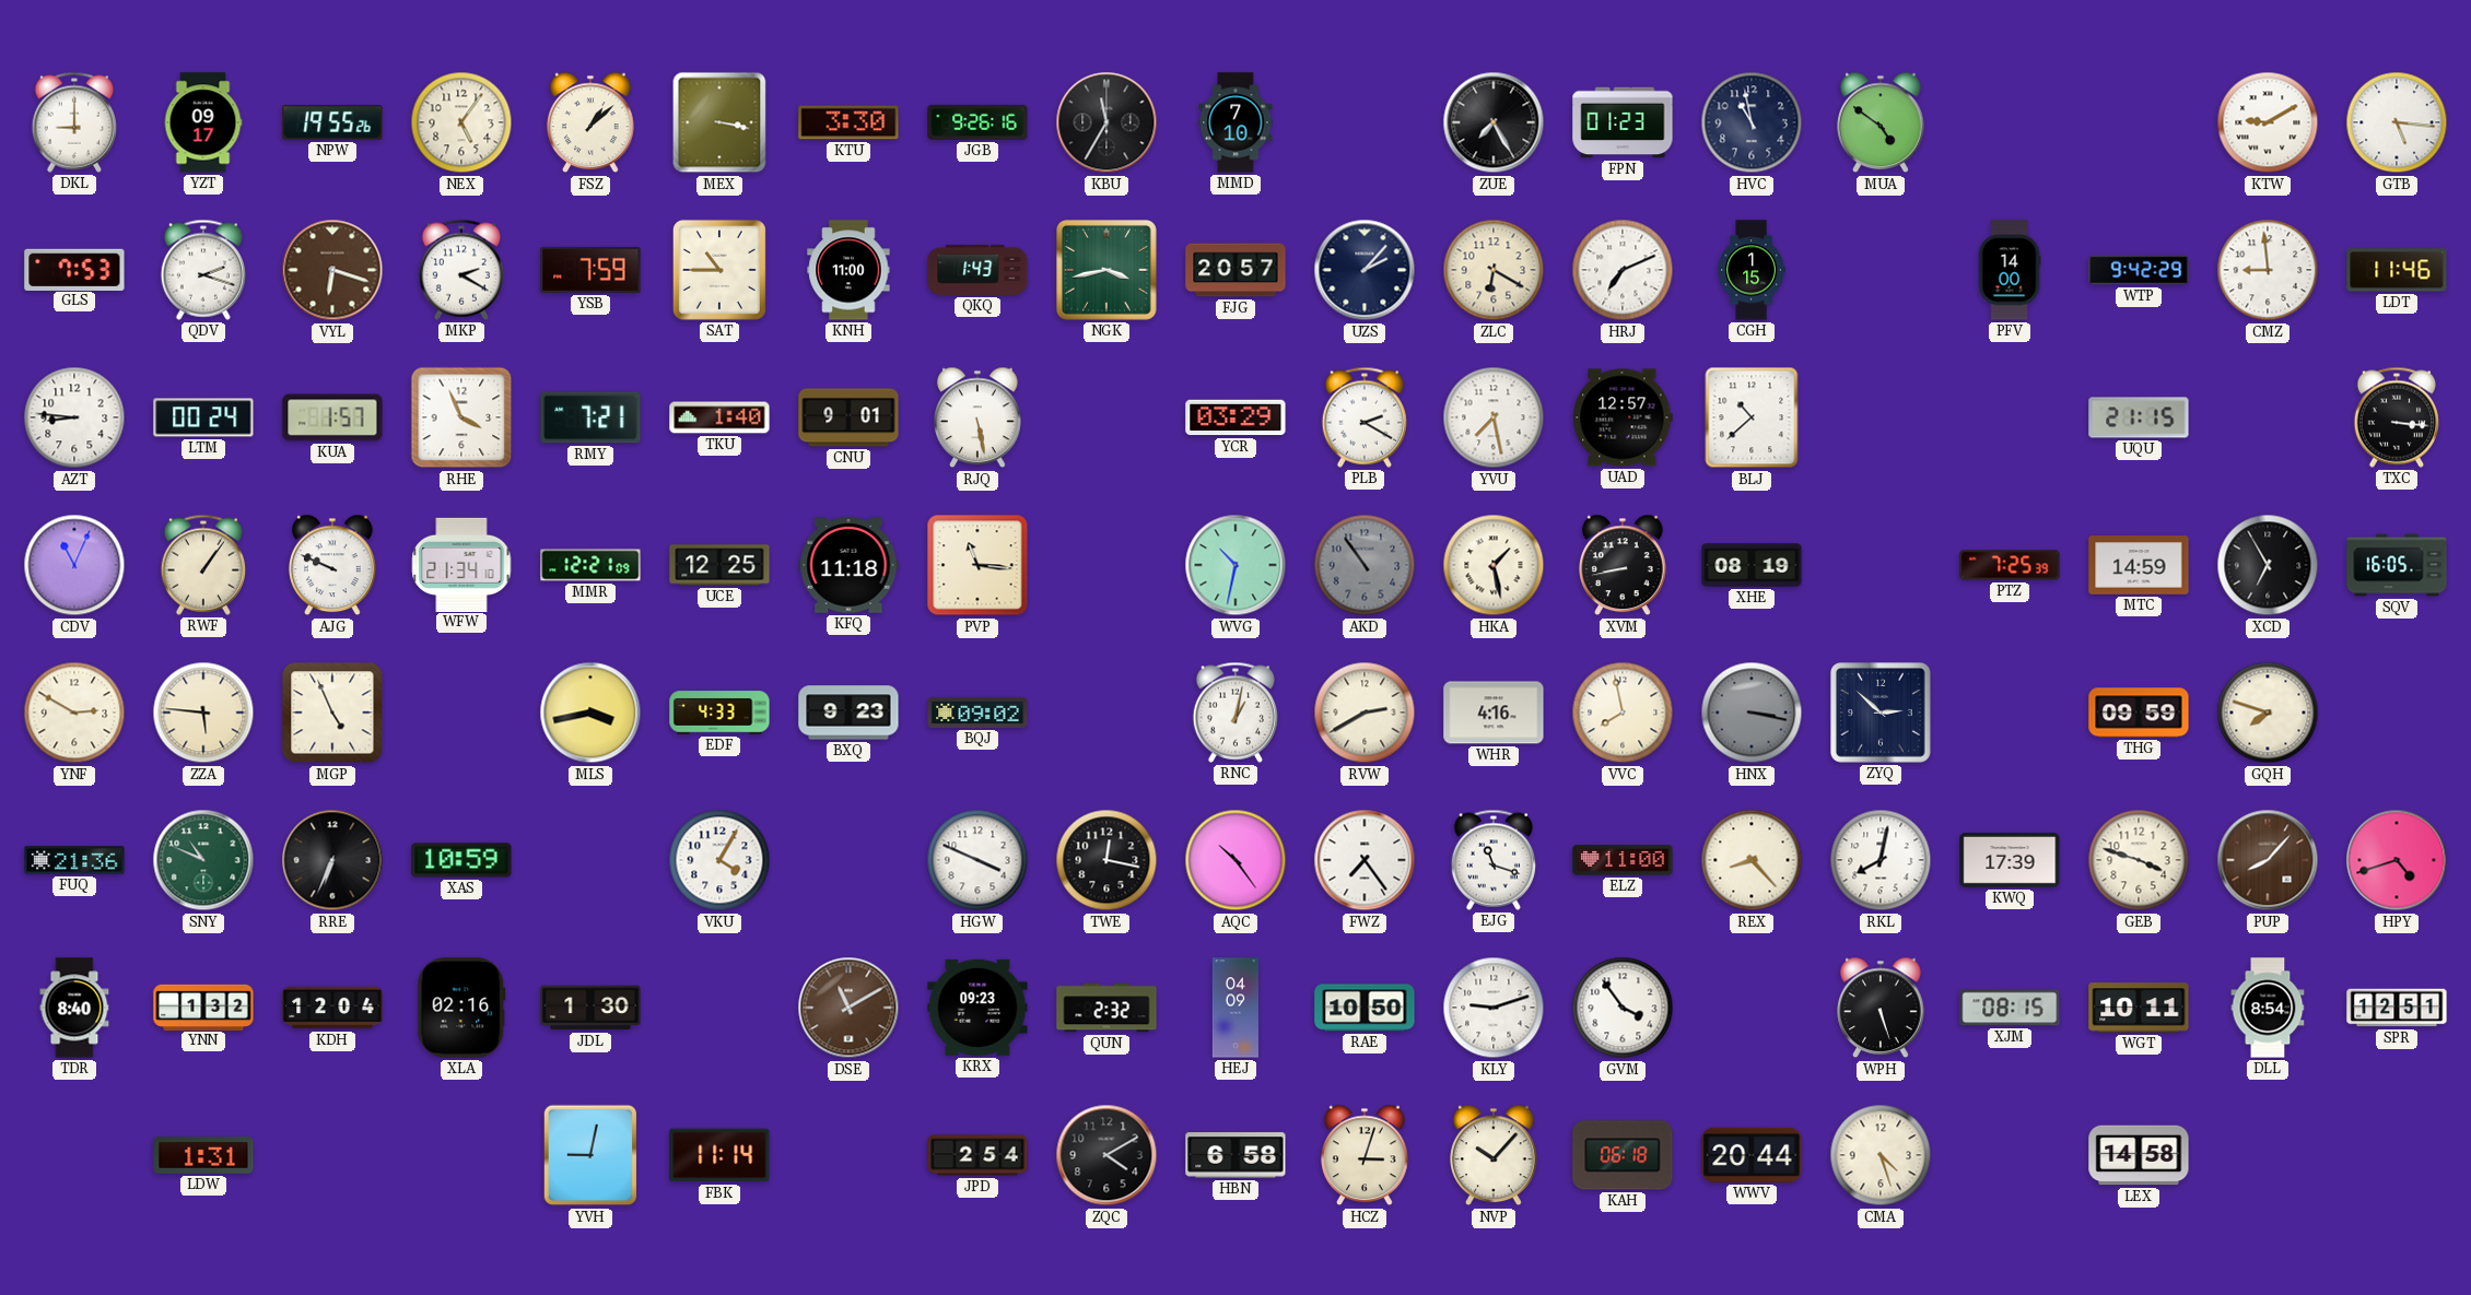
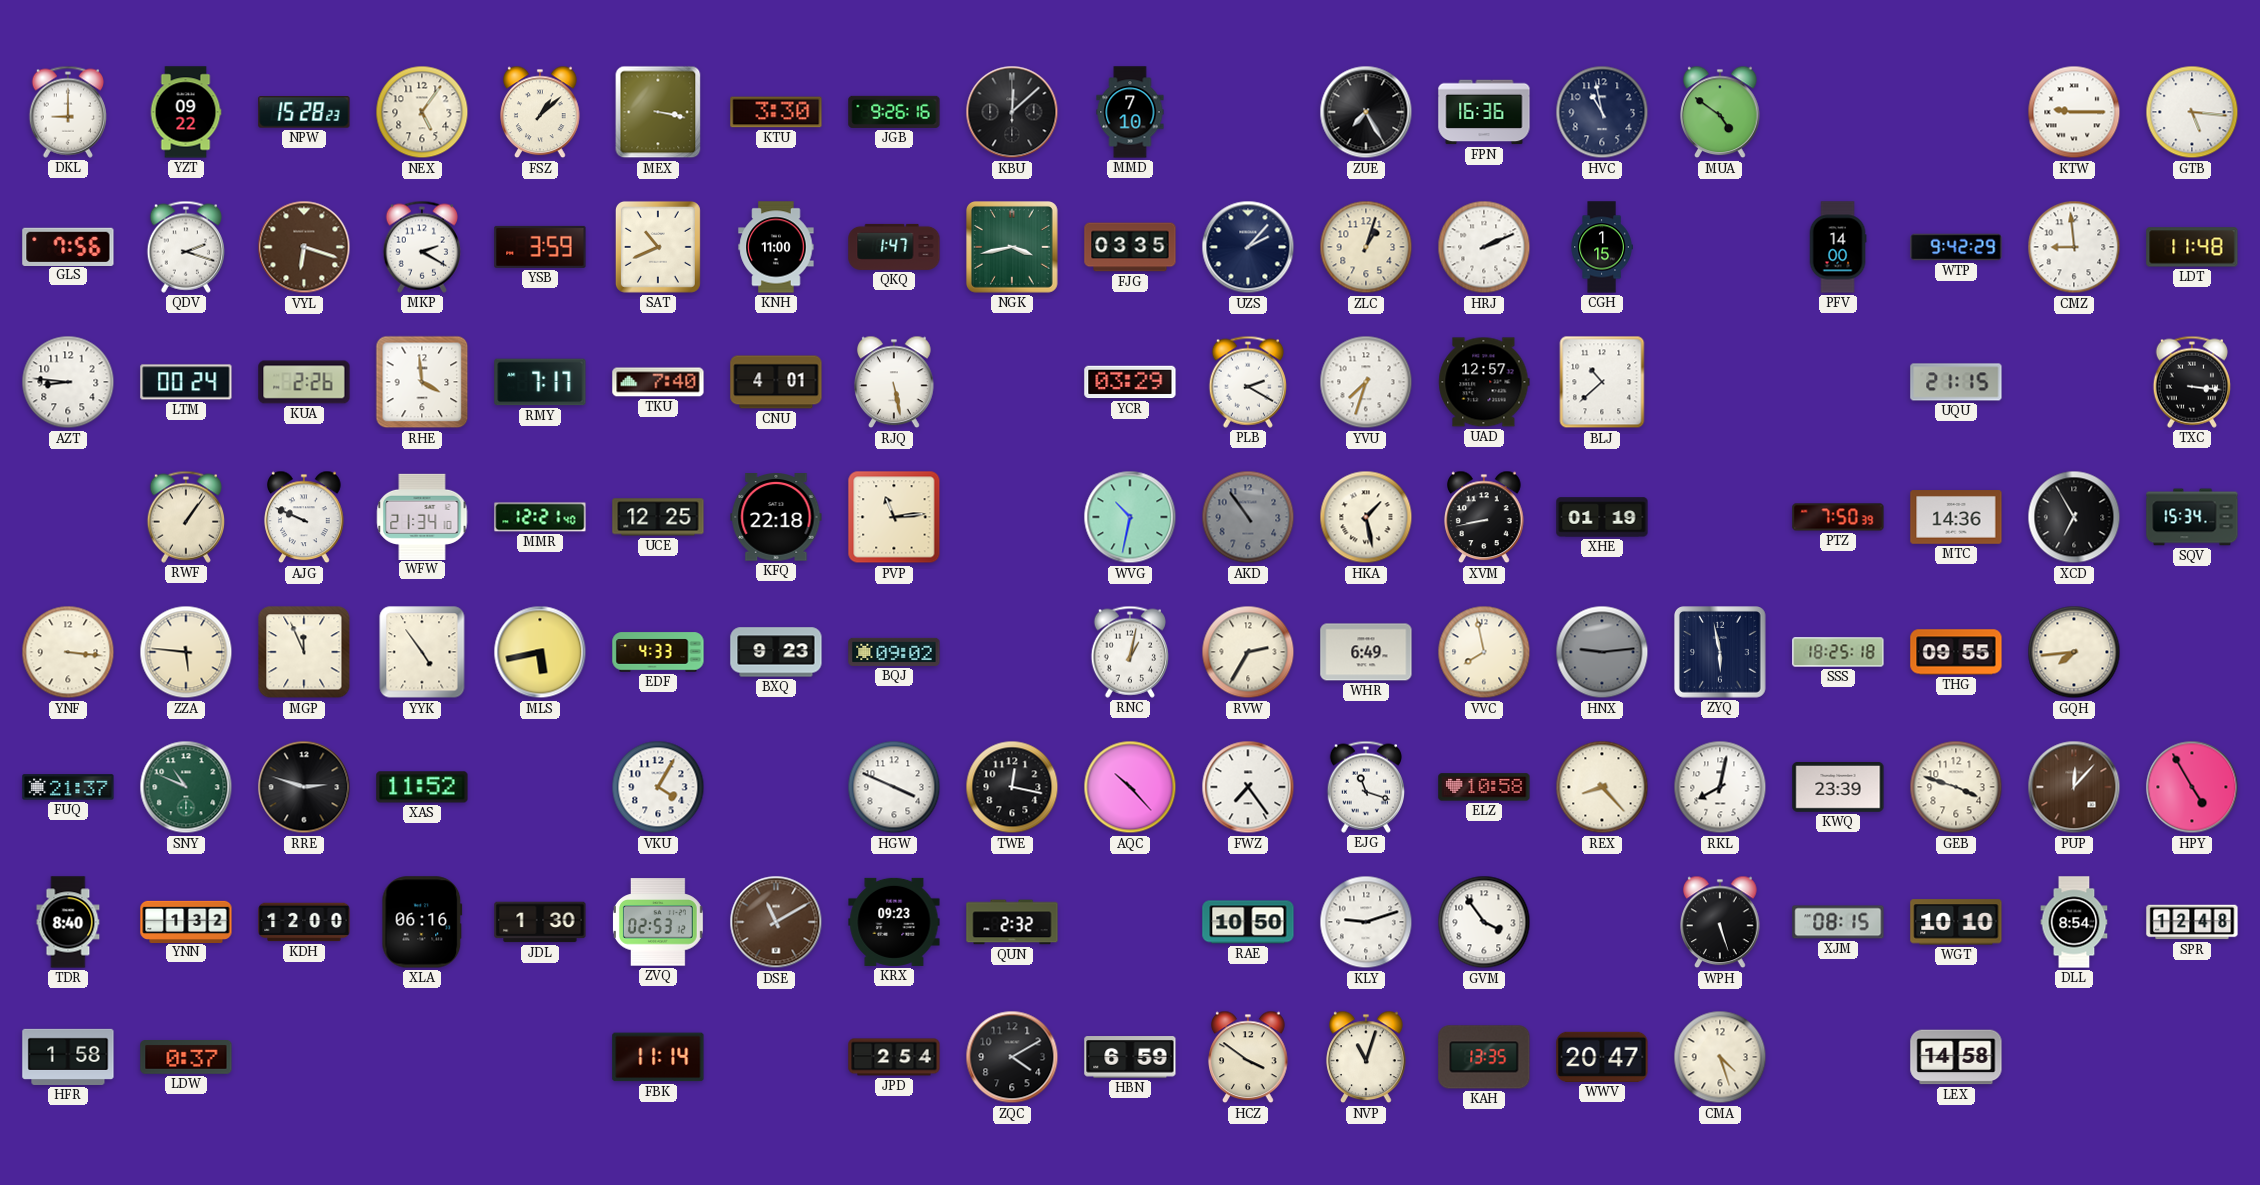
YZT: 09:17 -> 09:22 (186, 112)
NPW: 19:55 -> 15:28 (304, 112)
KBU: 11:35 -> 12:08 (1012, 112)
FPN: 01:23 -> 16:36 (1484, 112)
KTW: 9:10 -> 9:15 (2074, 112)
GLS: 7:53 -> 7:56 (68, 246)
YSB: 7:59 -> 3:59 (540, 247)
SAT: 10:45 -> 10:41 (658, 247)
QKQ: 1:43 -> 1:47 (894, 247)
FJG: 20:57 -> 03:35 (1130, 247)
ZLC: 6:20 -> 1:03 (1366, 247)
HRJ: 7:11 -> 2:11 (1484, 247)
LDT: 11:46 -> 11:48 (2192, 247)
KUA: 1:57 -> 2:26 (304, 382)
RHE: 3:56 -> 3:59 (422, 382)
RMY: 7:21 -> 7:17 (540, 382)
TKU: 1:40 -> 7:40 (658, 382)
CNU: 9:01 -> 4:01 (776, 382)
YVU: 7:28 -> 7:33 (1366, 382)
CDV: 11:04 -> none (74, 565)
MMR: 12:21:09 -> 12:21:40 (540, 517)
KFQ: 11:18 -> 22:18 (776, 517)
PVP: 11:16 -> 11:14 (894, 517)
XHE: 08:19 -> 01:19 (1602, 517)
PTZ: 7:25 -> 7:50 (1838, 517)
MTC: 14:59 -> 14:36 (1956, 517)
SQV: 16:05 -> 15:34 (2192, 517)
YNF: 2:50 -> 3:16 (68, 652)
MGP: 4:56 -> 11:56 (304, 652)
YYK: none -> 4:54 (422, 652)
MLS: 3:43 -> 5:43 (540, 652)
RVW: 2:40 -> 2:35 (1248, 652)
WHR: 4:16 -> 6:49 (1366, 652)
HNX: 3:17 -> 9:14 (1602, 652)
ZYQ: 2:52 -> 5:58 (1721, 653)
SSS: none -> 18:25 (1838, 652)
THG: 09:59 -> 09:55 (1956, 652)
GQH: 7:48 -> 7:44 (2074, 652)
FUQ: 21:36 -> 21:37 (68, 787)
RRE: 6:34 -> 2:48 (304, 787)
XAS: 10:59 -> 11:52 (422, 787)
AQC: 10:24 -> 10:23 (1130, 787)
ELZ: 11:00 -> 10:58 (1484, 787)
KWQ: 17:39 -> 23:39 (1838, 787)
PUP: 8:07 -> 12:07 (2074, 787)
HPY: 4:42 -> 4:55 (2192, 787)
KDH: 12:04 -> 12:00 (304, 922)
XLA: 02:16 -> 06:16 (422, 922)
ZVQ: none -> 02:53 (658, 922)
HEJ: 04:09 -> none (1235, 1008)
WGT: 10:11 -> 10:10 (1956, 922)
SPR: 12:51 -> 12:48 (2192, 922)
HFR: none -> 1:58 (68, 1057)
LDW: 1:31 -> 0:37 (186, 1058)
YVH: 9:02 -> none (590, 1155)
HBN: 6:58 -> 6:59 (1130, 1057)
HCZ: 3:03 -> 3:51 (1248, 1057)
NVP: 10:07 -> 11:03 (1366, 1057)
KAH: 06:18 -> 13:35 (1484, 1057)
WWV: 20:44 -> 20:47 (1602, 1057)
